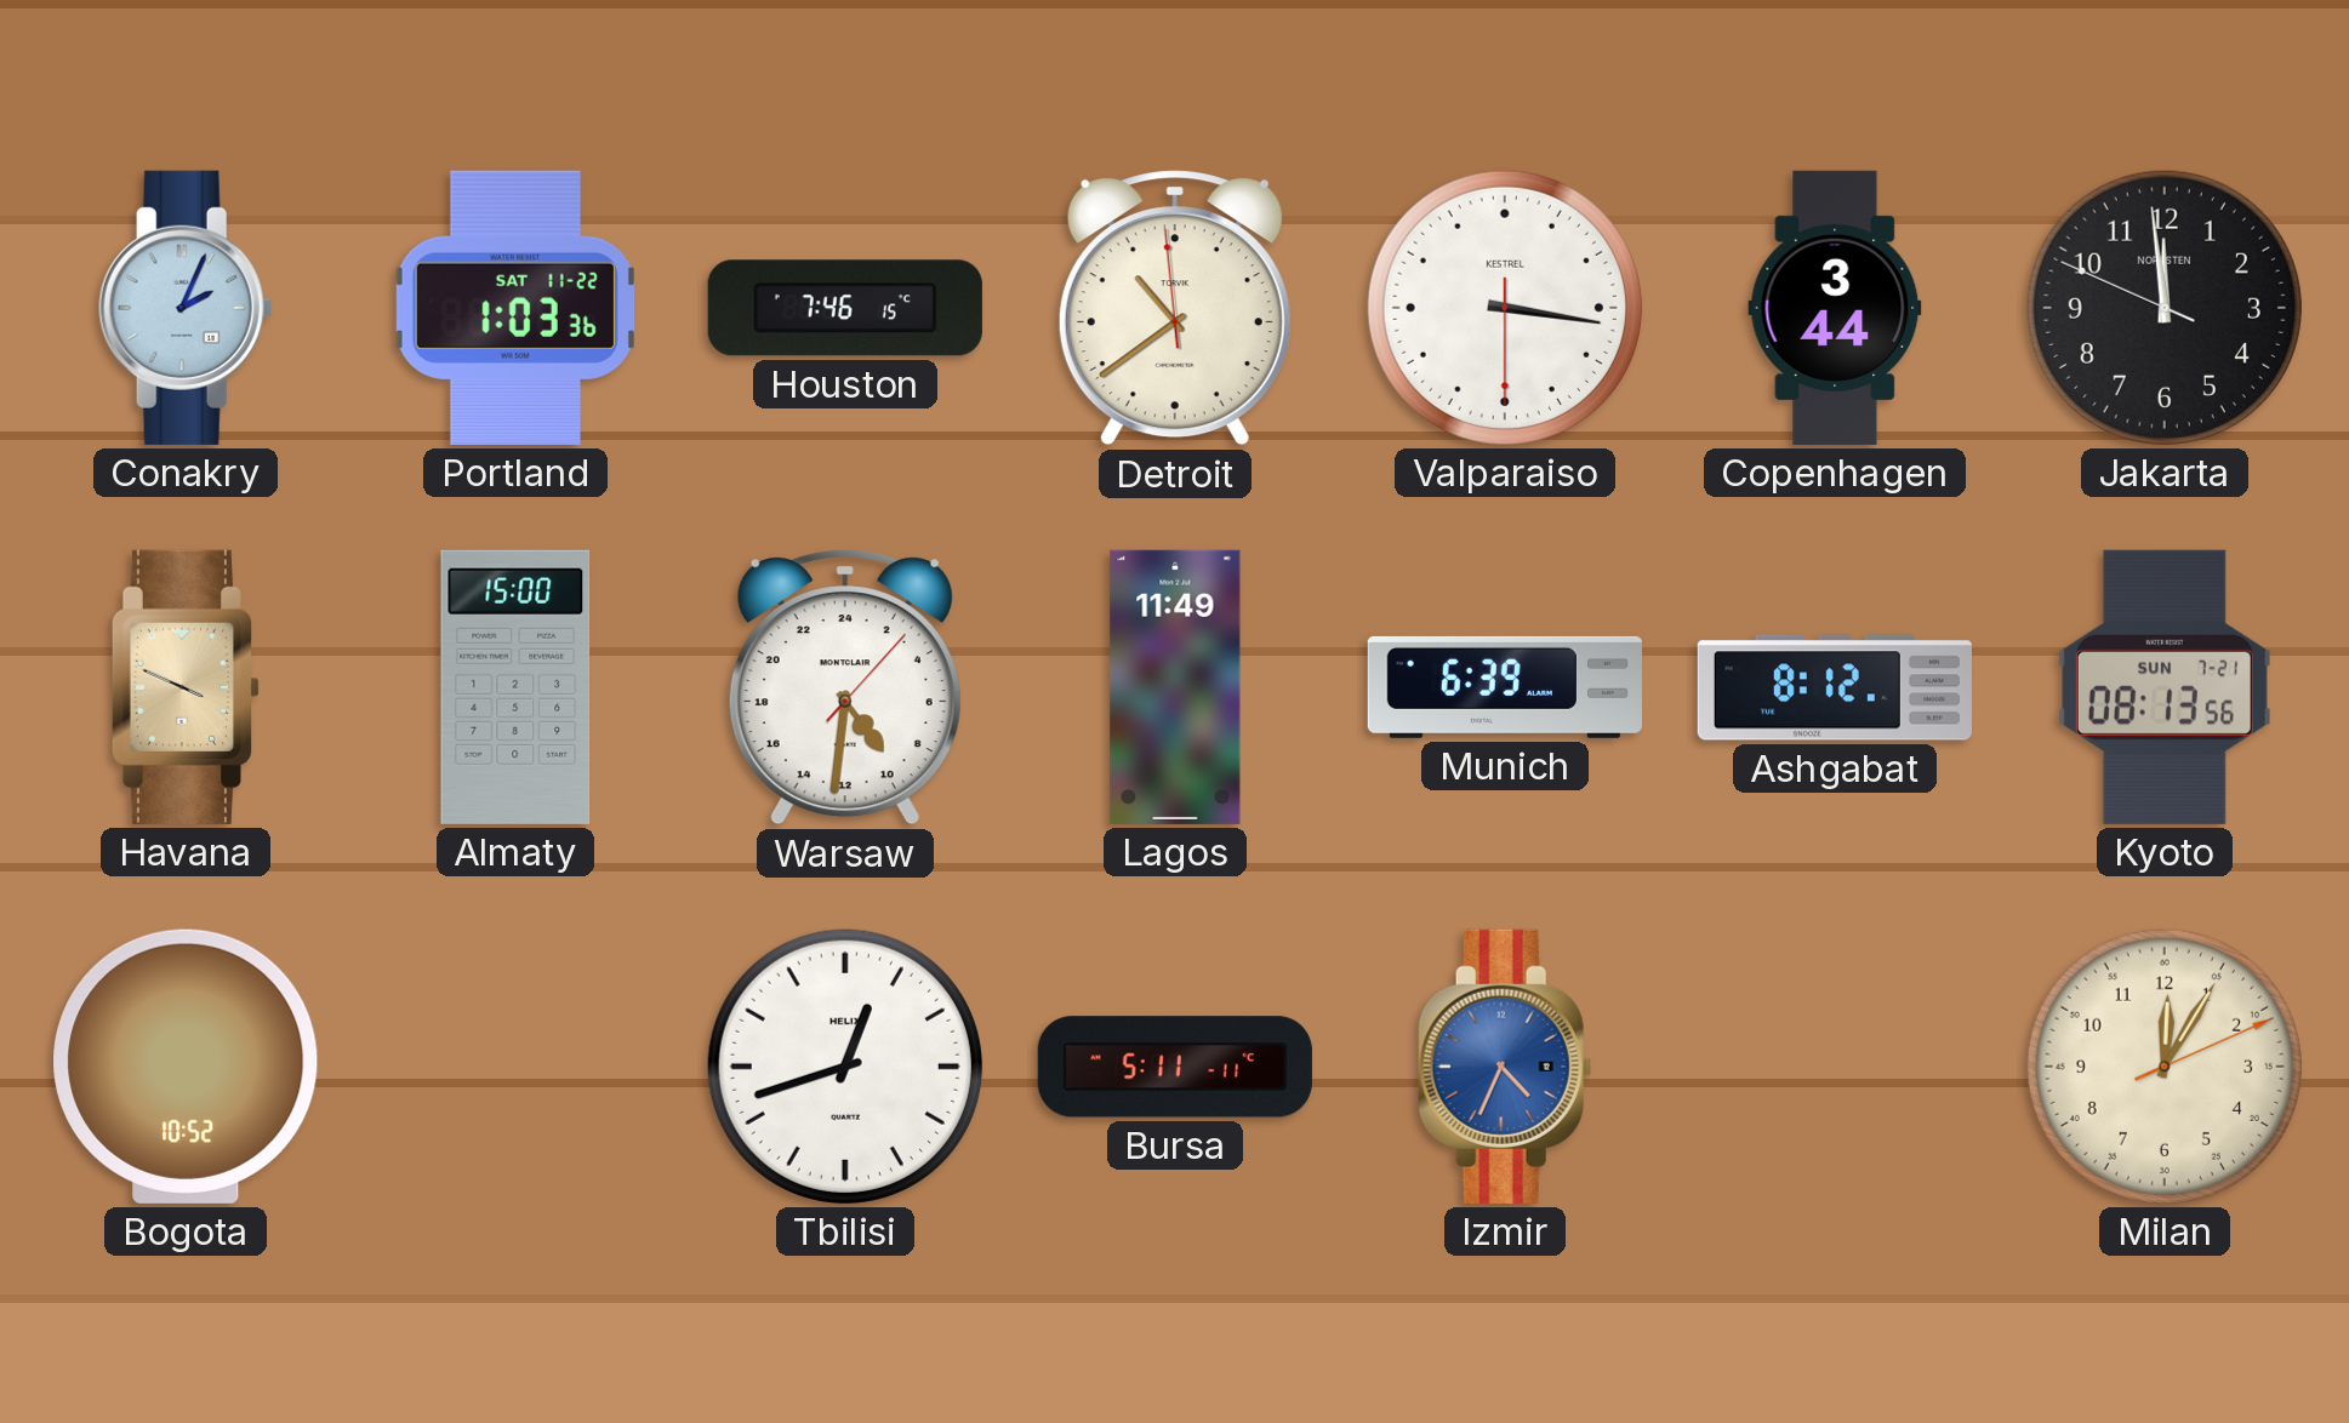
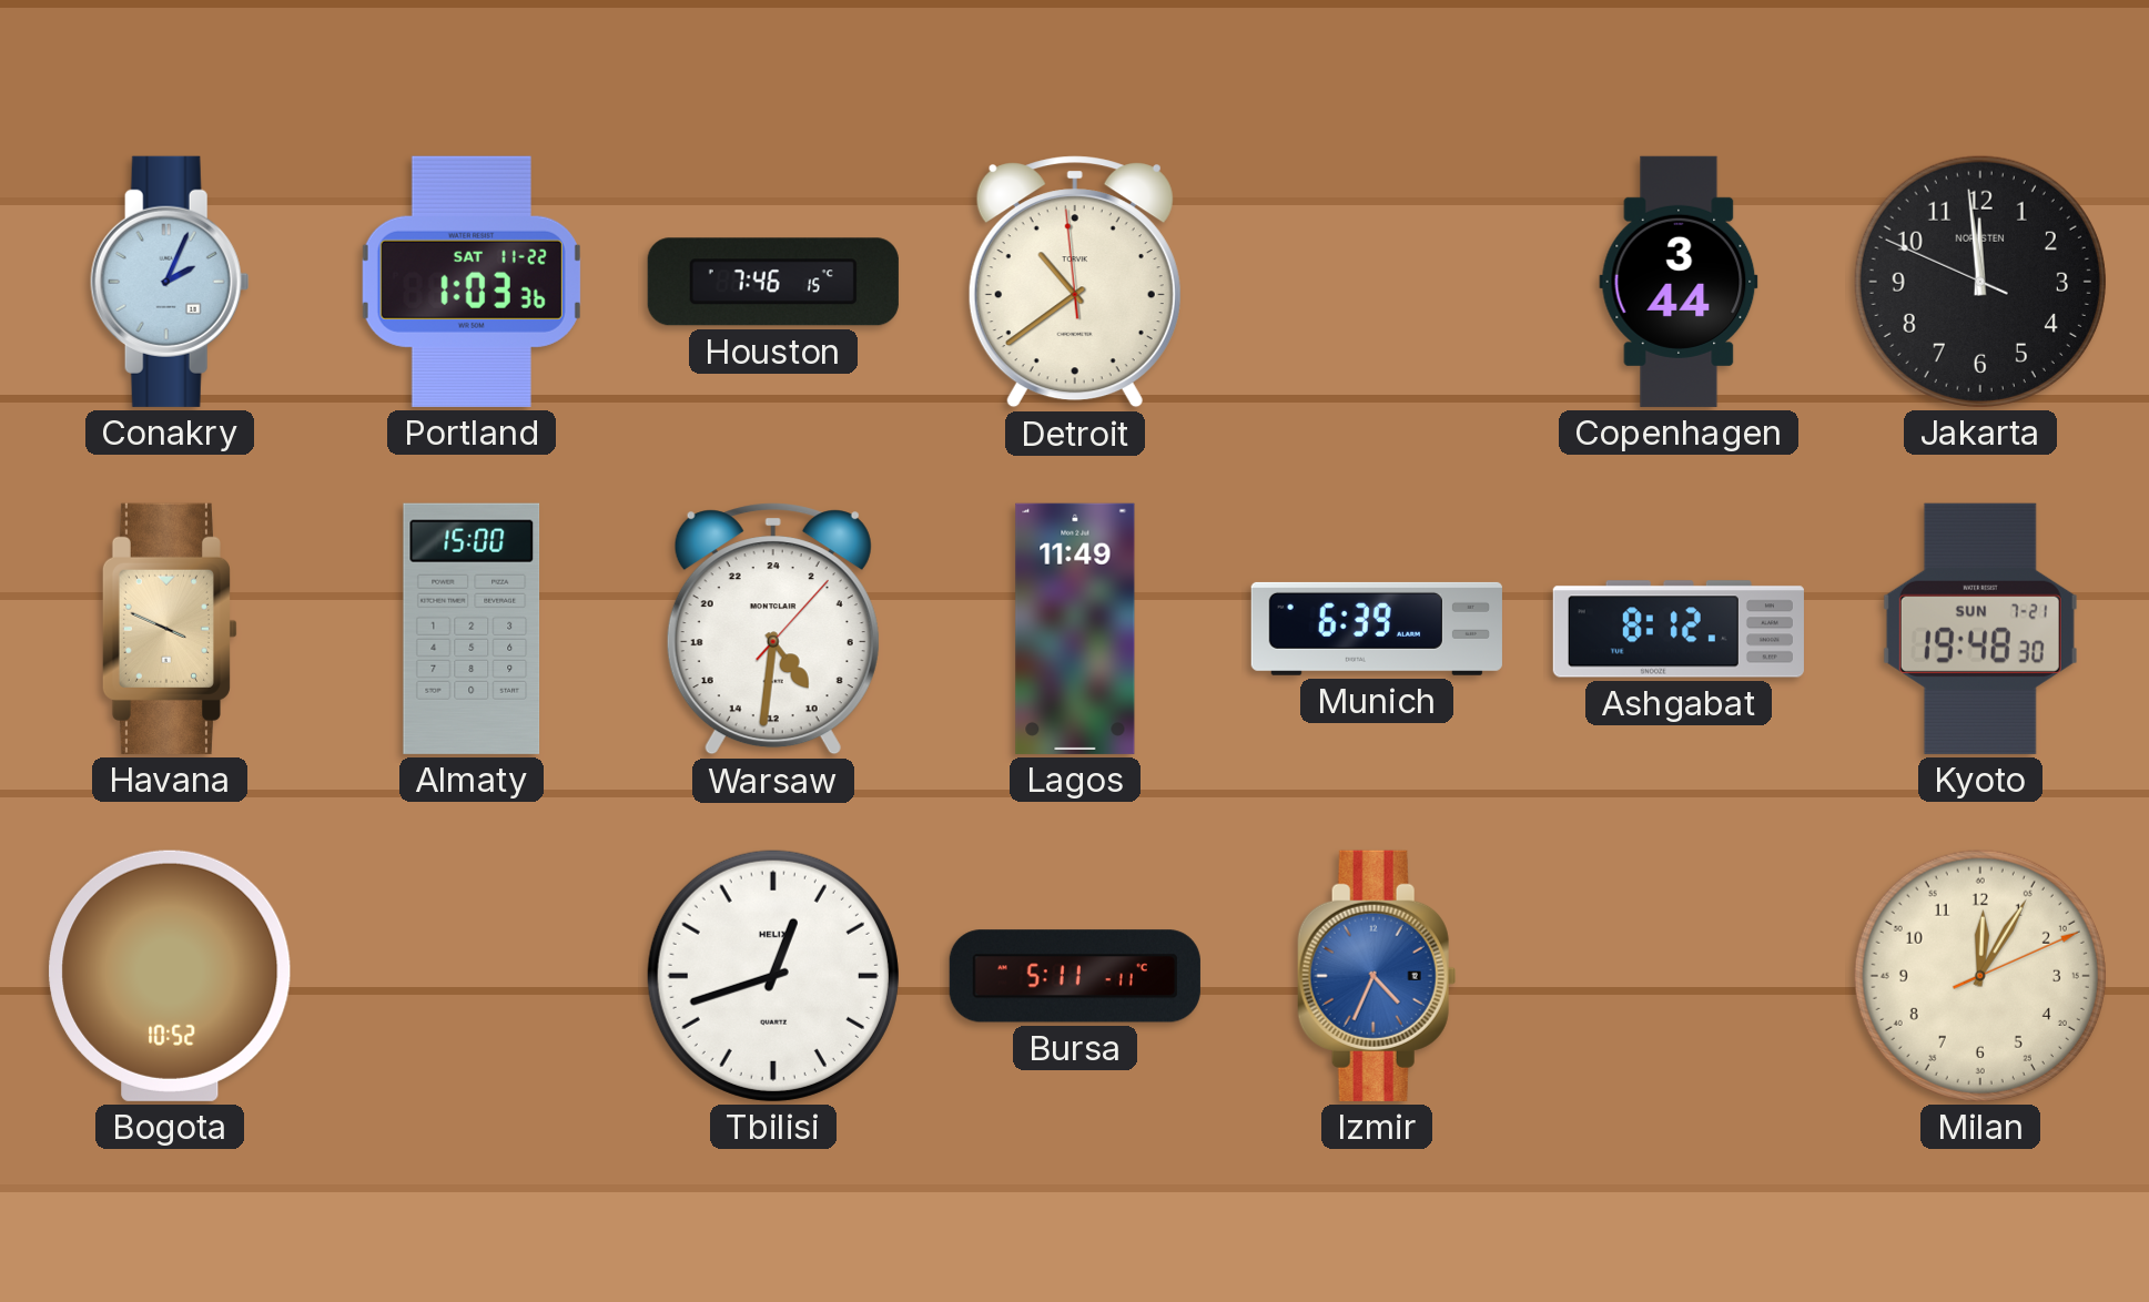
Valparaiso: 3:16 -> none (1505, 308)
Kyoto: 08:13 -> 19:48 (1980, 629)
